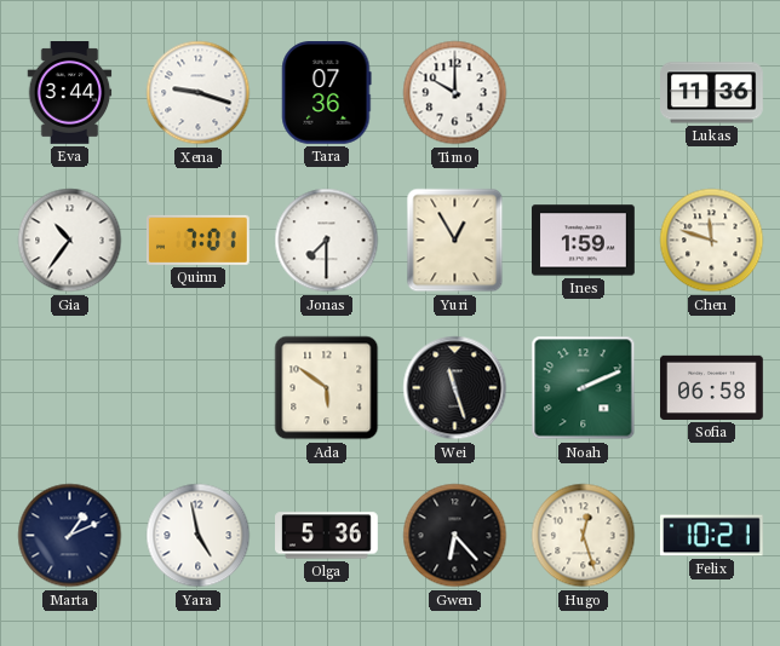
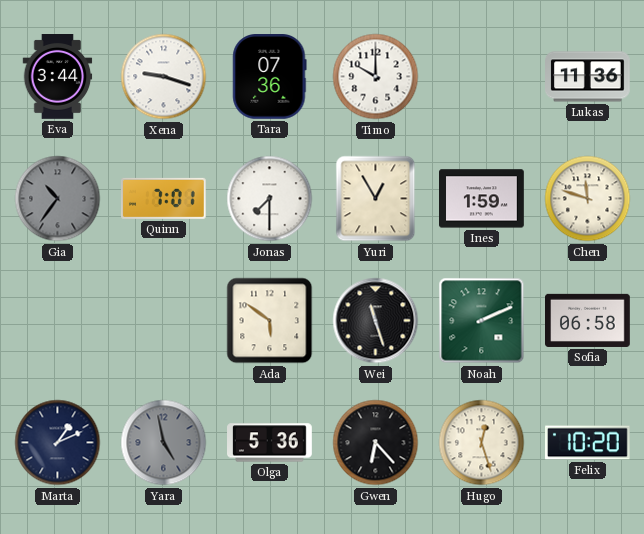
Gia dial: white -> grey (58, 199)
Yara dial: white -> grey (164, 443)
Felix: 10:21 -> 10:20 (588, 443)
